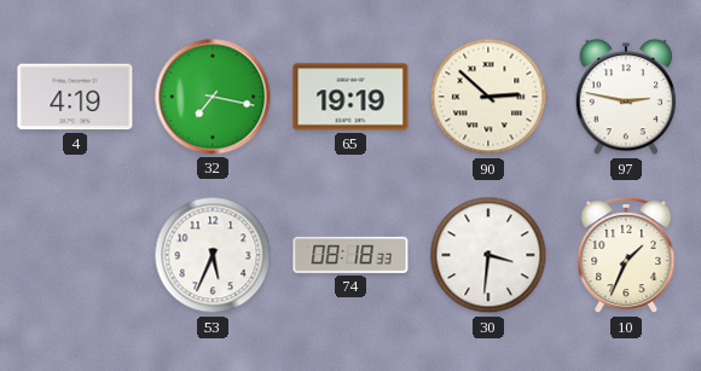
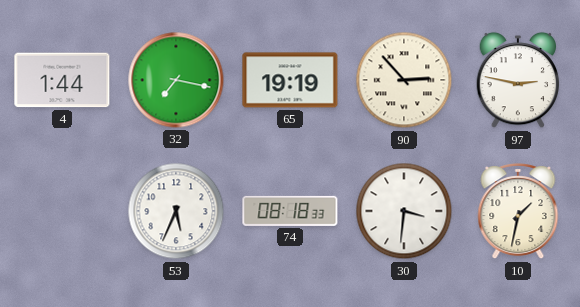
4: 4:19 -> 1:44 (62, 80)
90: 2:52 -> 2:53 (404, 80)
10: 1:34 -> 1:32 (518, 212)
